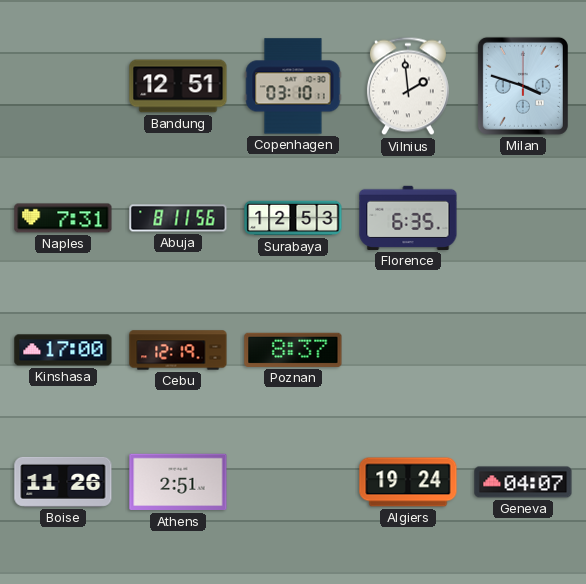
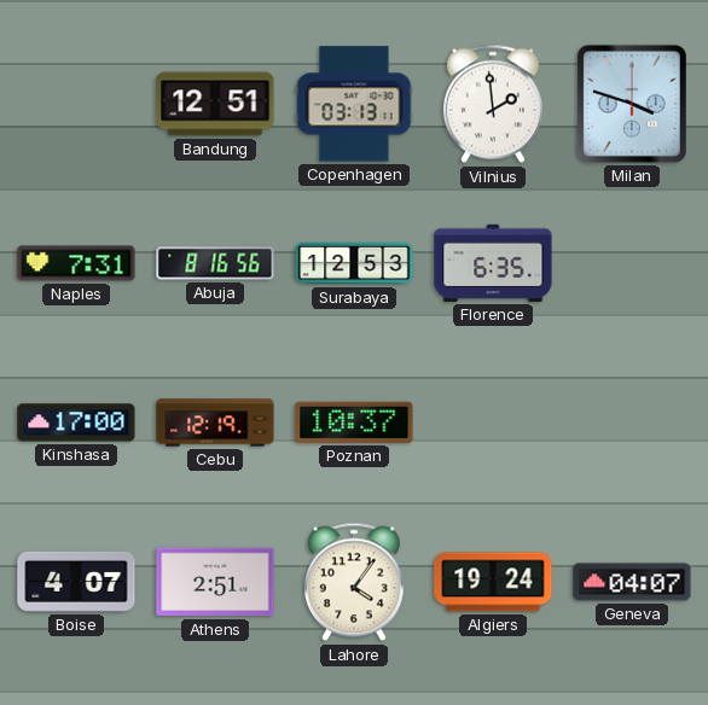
Copenhagen: 03:10 -> 03:13 (354, 104)
Abuja: 8:11 -> 8:16 (215, 263)
Poznan: 8:37 -> 10:37 (354, 423)
Boise: 11:26 -> 4:07 (76, 582)
Lahore: none -> 4:06 (354, 582)
